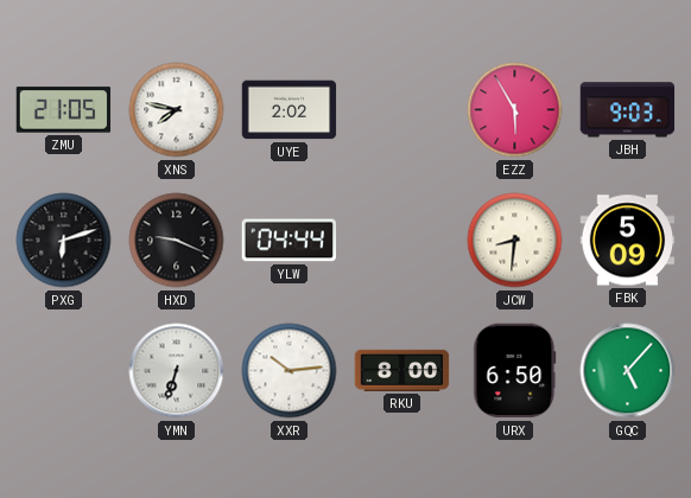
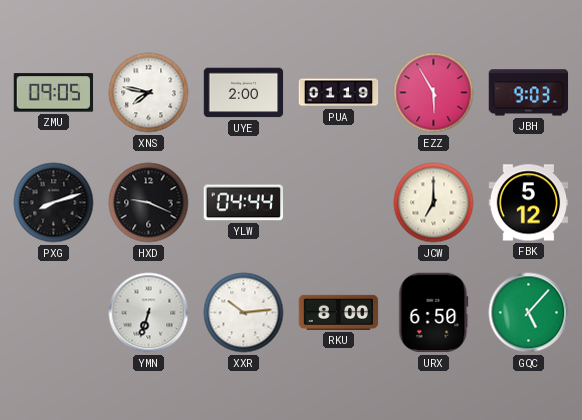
ZMU: 21:05 -> 09:05 (54, 93)
UYE: 2:02 -> 2:00 (244, 93)
PUA: none -> 01:19 (339, 93)
PXG: 6:12 -> 8:12 (54, 203)
JCW: 8:31 -> 7:00 (434, 203)
FBK: 5:09 -> 5:12 (529, 203)
